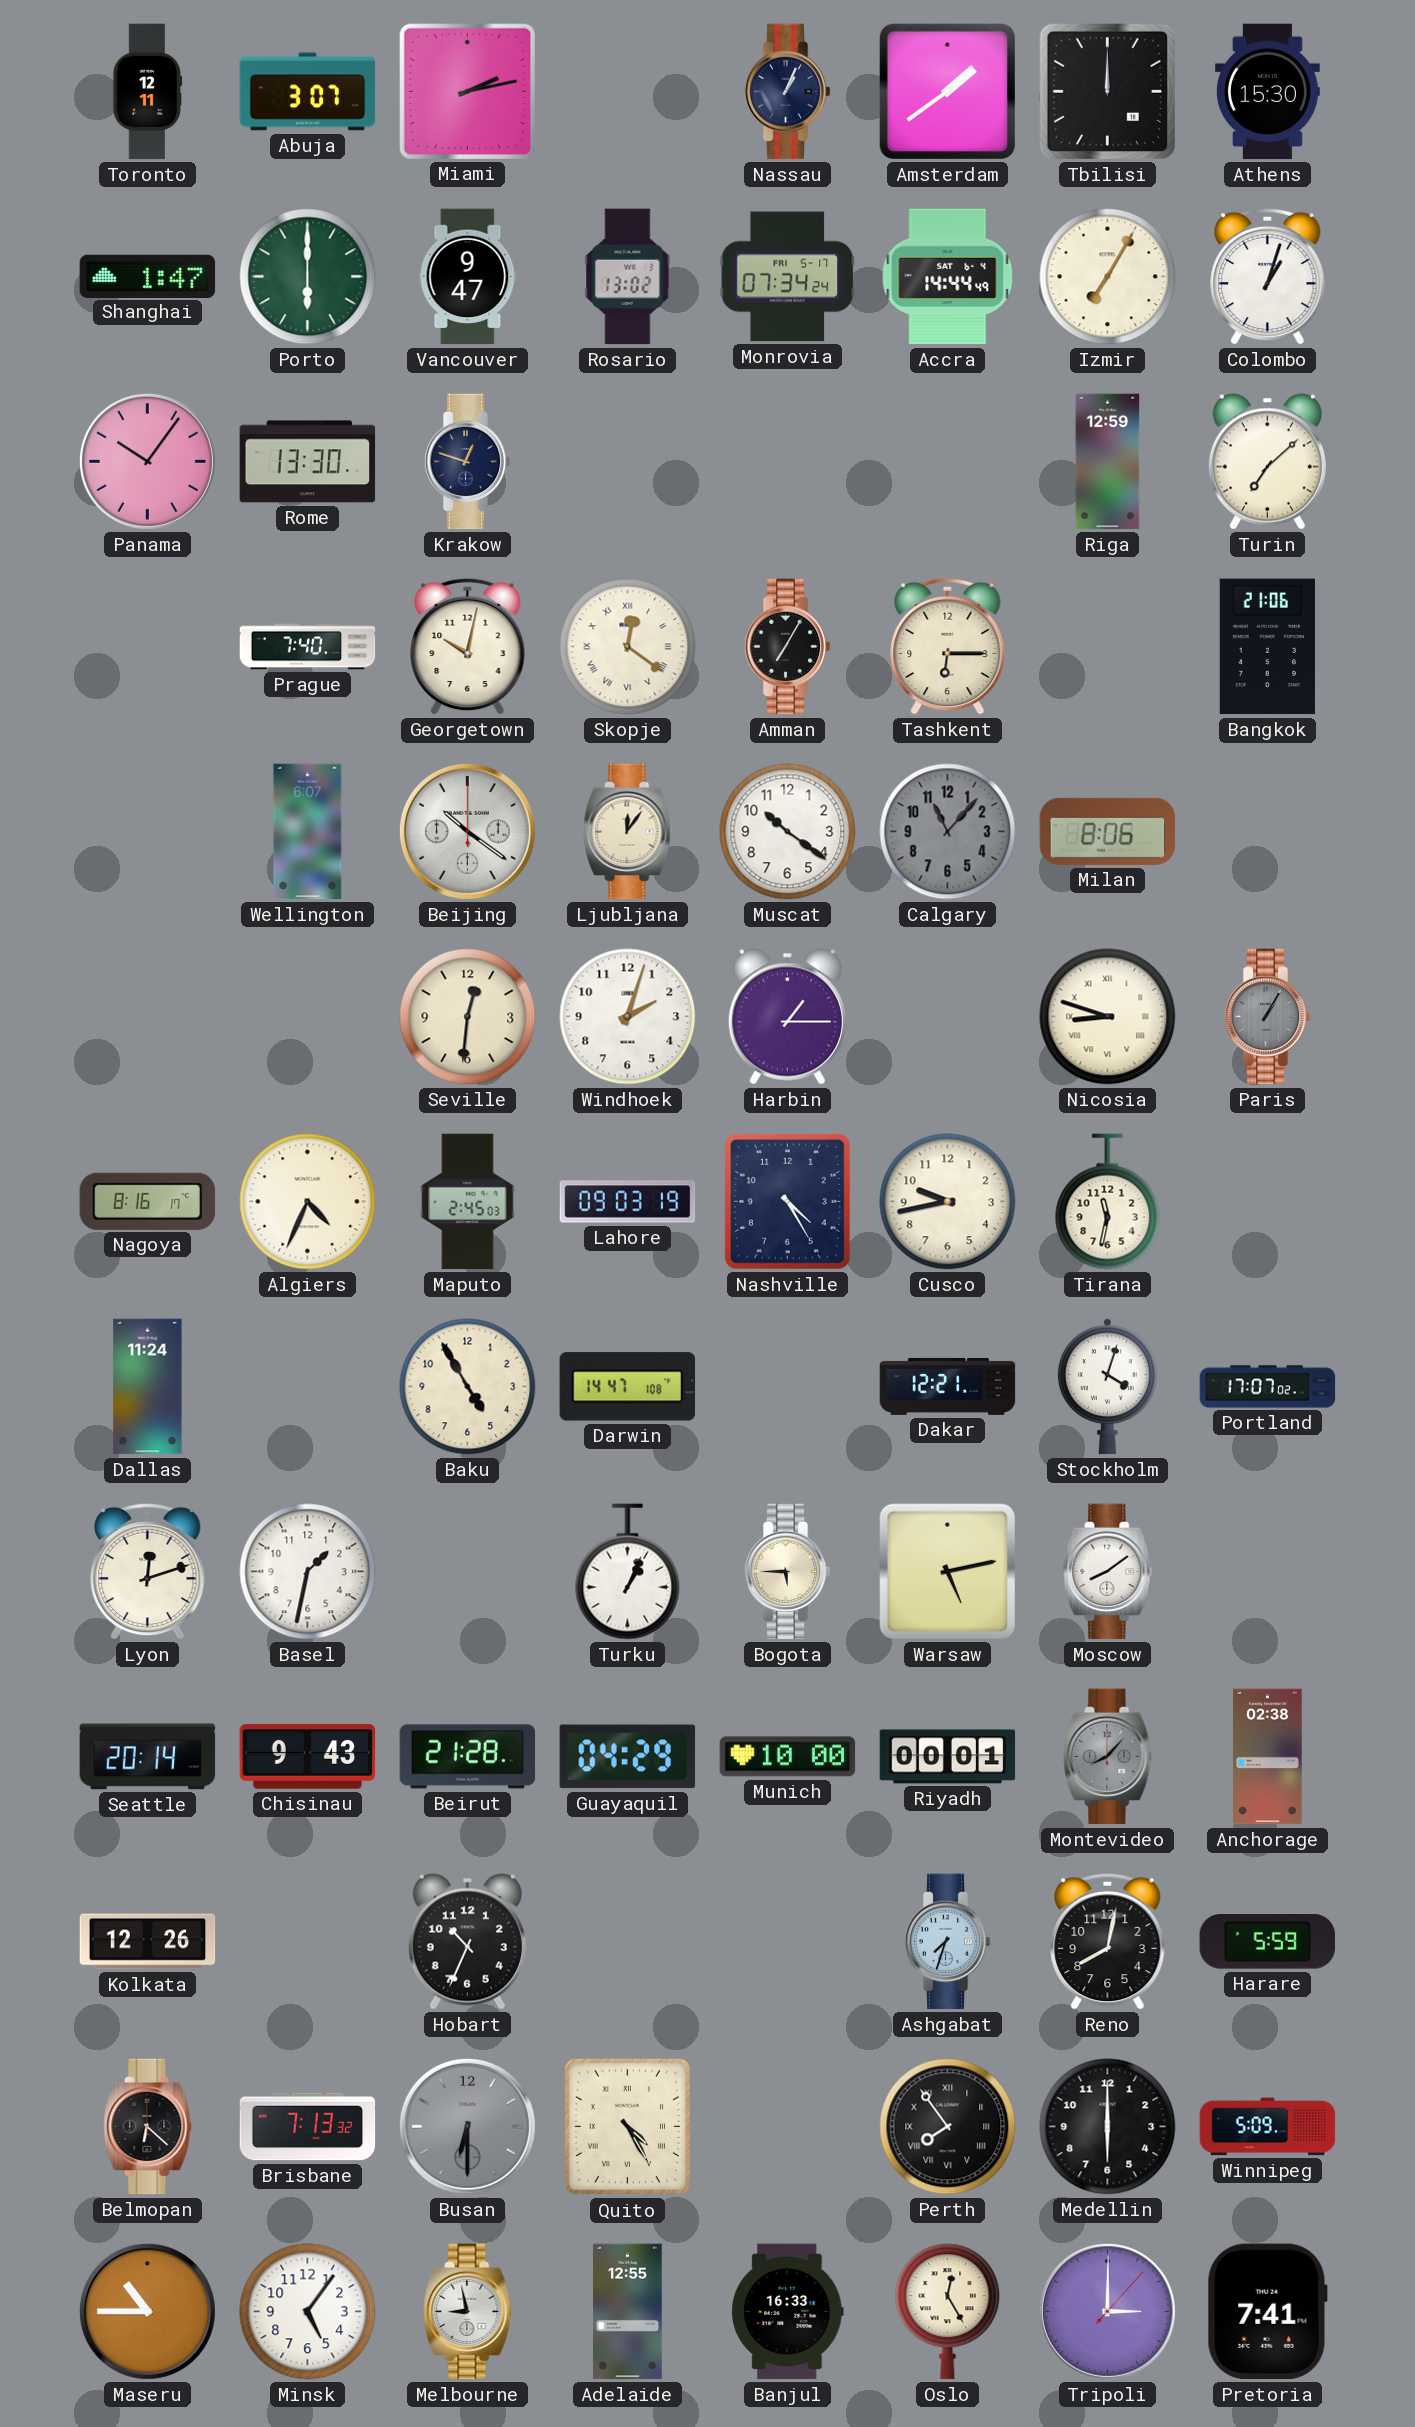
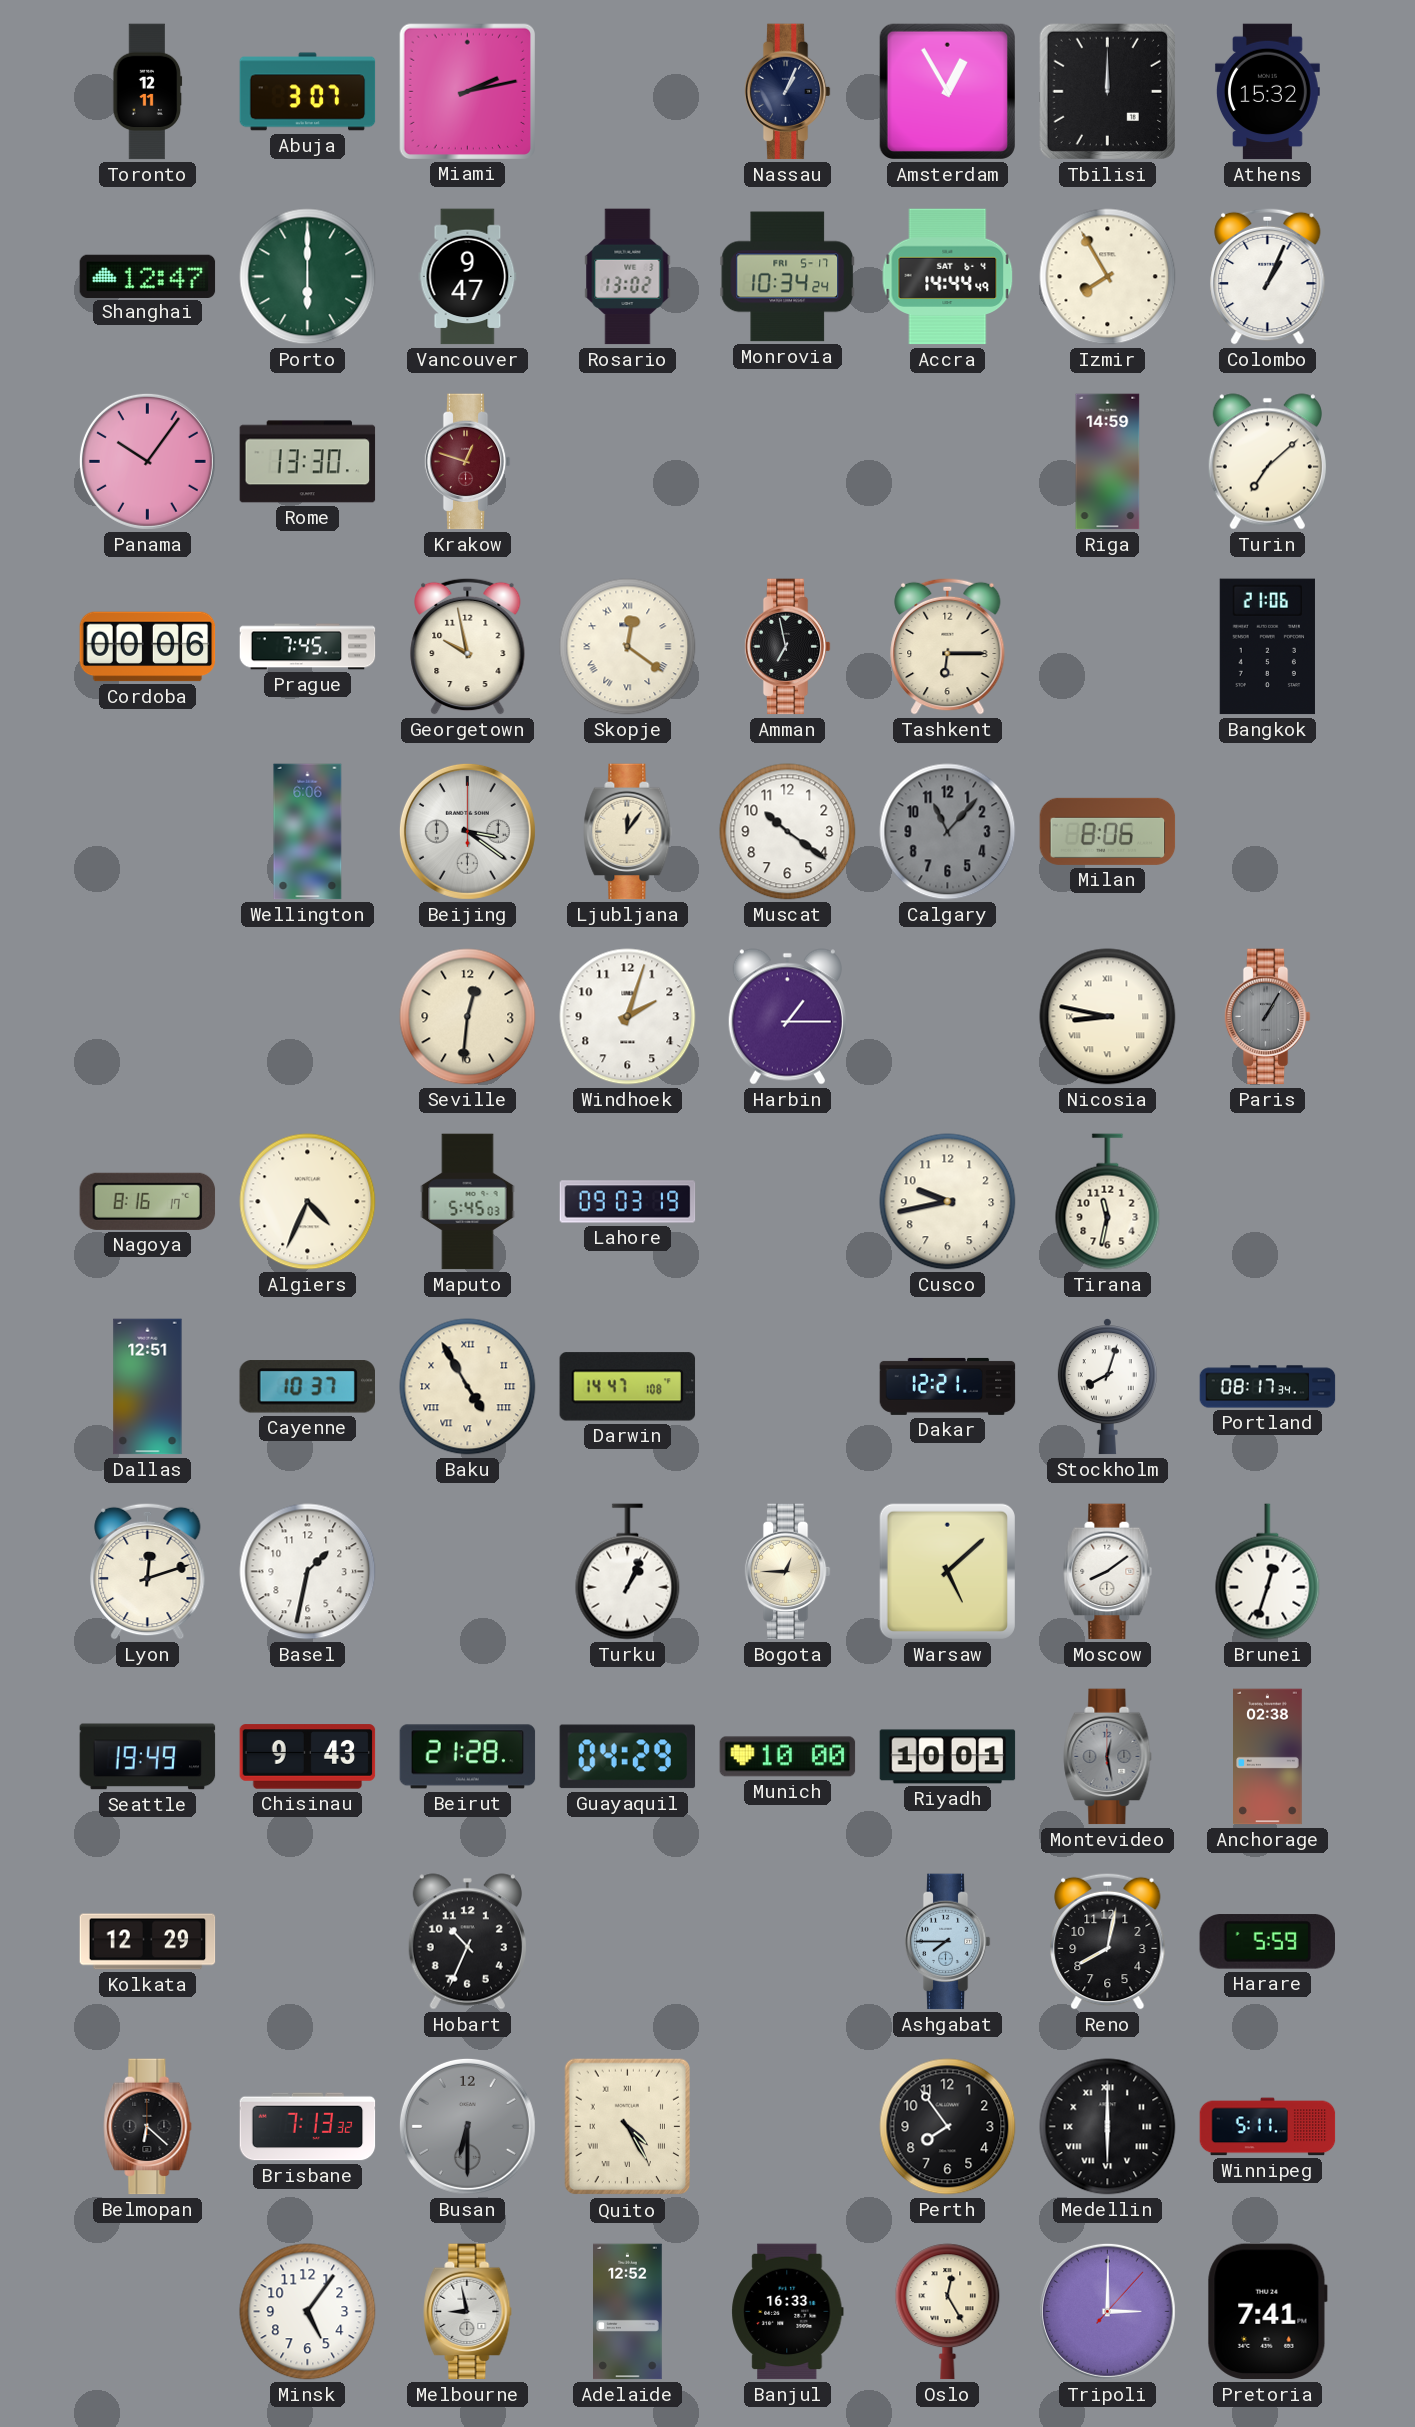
Amsterdam: 1:39 -> 12:55 (947, 91)
Athens: 15:30 -> 15:32 (1267, 92)
Shanghai: 1:47 -> 12:47 (148, 276)
Monrovia: 07:34 -> 10:34 (788, 277)
Izmir: 7:05 -> 7:55 (1108, 277)
Colombo: 1:03 -> 1:04 (1268, 276)
Krakow dial: navy -> burgundy (467, 462)
Riga: 12:59 -> 14:59 (1108, 462)
Cordoba: none -> 00:06 (148, 647)
Prague: 7:40 -> 7:45 (308, 647)
Georgetown: 10:02 -> 9:58 (468, 646)
Amman: 7:05 -> 6:58 (787, 647)
Wellington: 6:07 -> 6:06 (308, 832)
Beijing: 10:21 -> 3:21 (467, 831)
Nicosia: 8:48 -> 8:47 (1108, 1017)
Maputo: 2:45 -> 5:45 (468, 1202)
Nashville: 4:25 -> none (787, 1201)
Dallas: 11:24 -> 12:51 (148, 1387)
Cayenne: none -> 10:37 (307, 1387)
Baku numerals: Arabic -> Roman (468, 1387)
Stockholm: 4:03 -> 8:03 (1107, 1387)
Portland: 17:07 -> 08:17 (1268, 1387)
Bogota: 5:45 -> 12:45 (787, 1572)
Warsaw: 5:13 -> 5:08 (947, 1571)
Brunei: none -> 12:33 (1268, 1572)
Seattle: 20:14 -> 19:49 (148, 1757)
Riyadh: 00:01 -> 10:01 (948, 1757)
Montevideo: 8:07 -> 12:28 (1108, 1757)
Kolkata: 12:26 -> 12:29 (148, 1942)
Ashgabat: 7:33 -> 7:45 (947, 1942)
Perth numerals: Roman -> Arabic (948, 2127)
Medellin numerals: Arabic -> Roman (1108, 2127)
Winnipeg: 5:09 -> 5:11 (1268, 2127)
Maseru: 10:45 -> none (147, 2311)
Adelaide: 12:55 -> 12:52 (628, 2312)
